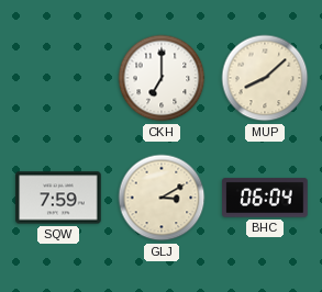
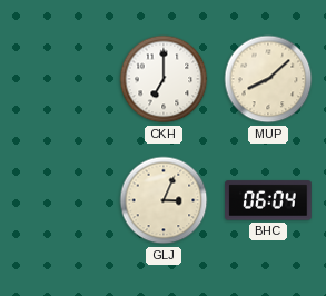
SQW: 7:59 -> none (58, 198)
GLJ: 3:10 -> 3:04 (164, 200)
